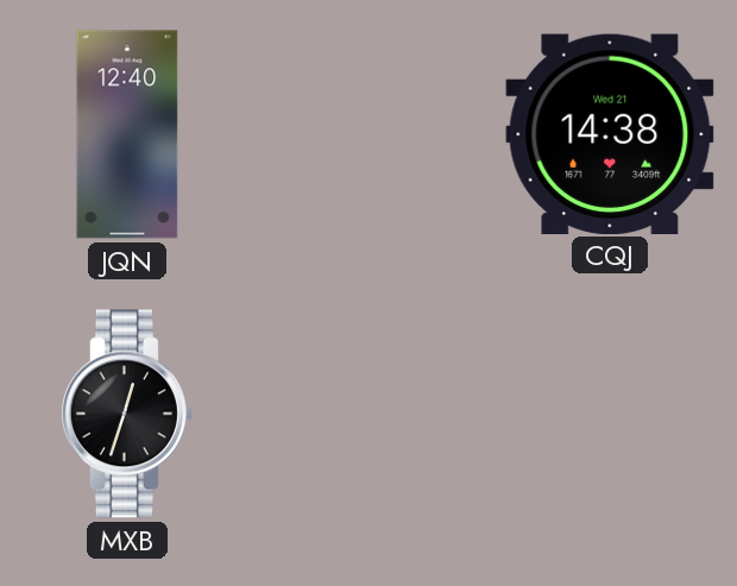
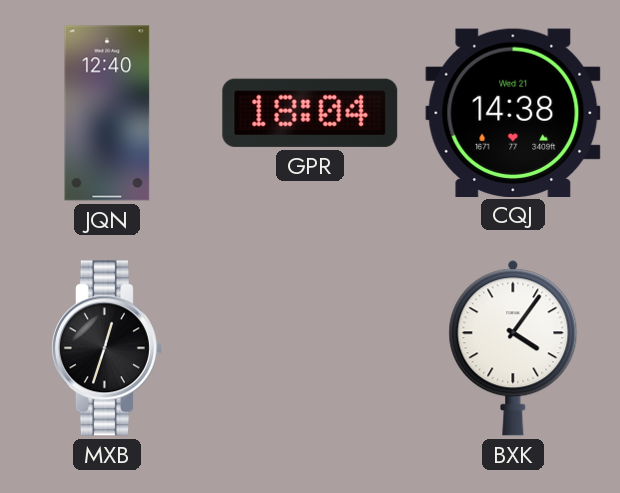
GPR: none -> 18:04 (310, 113)
BXK: none -> 4:06 (513, 348)
